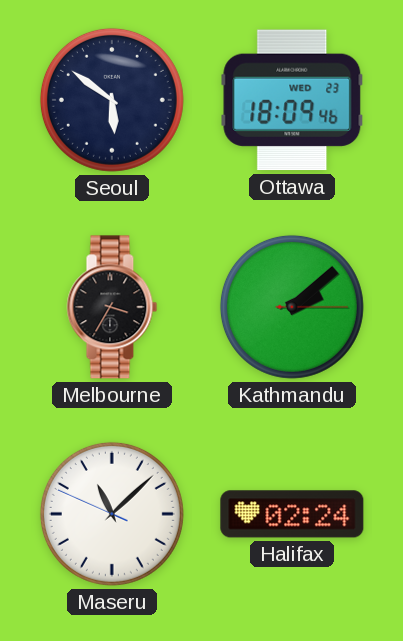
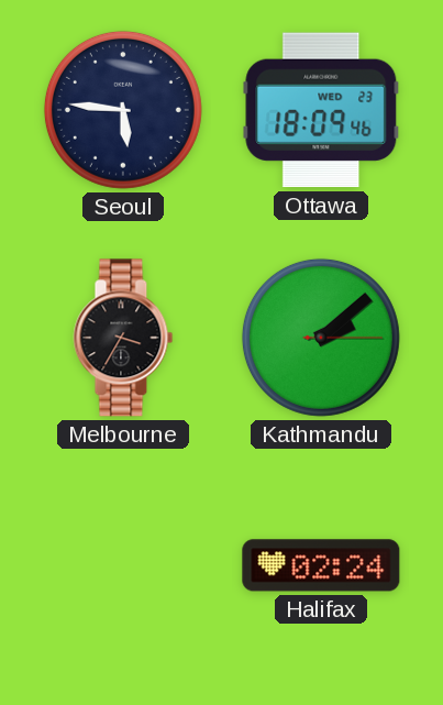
Seoul: 5:51 -> 5:46 (123, 110)
Maseru: 11:07 -> none (112, 514)
